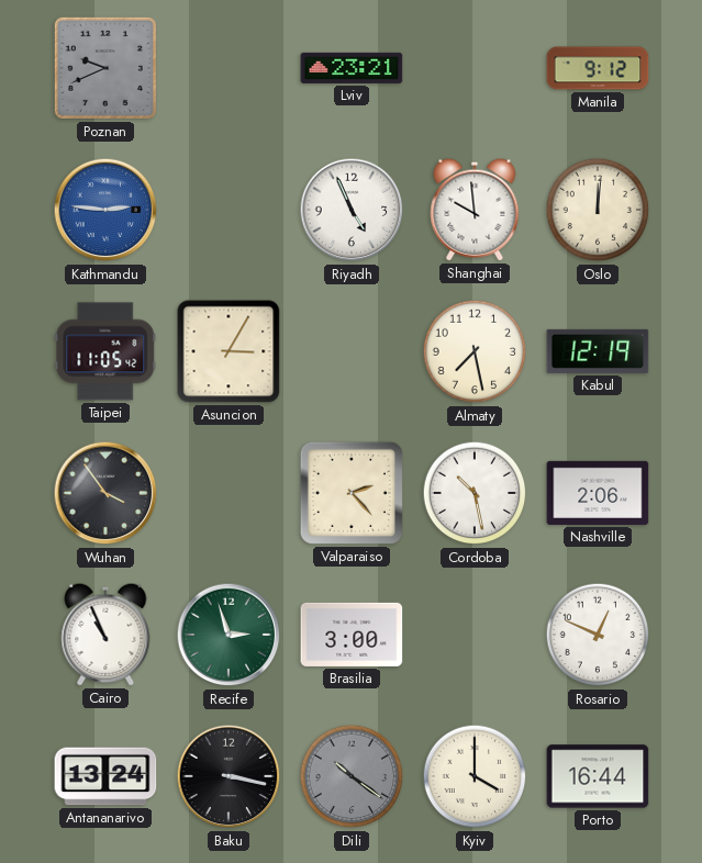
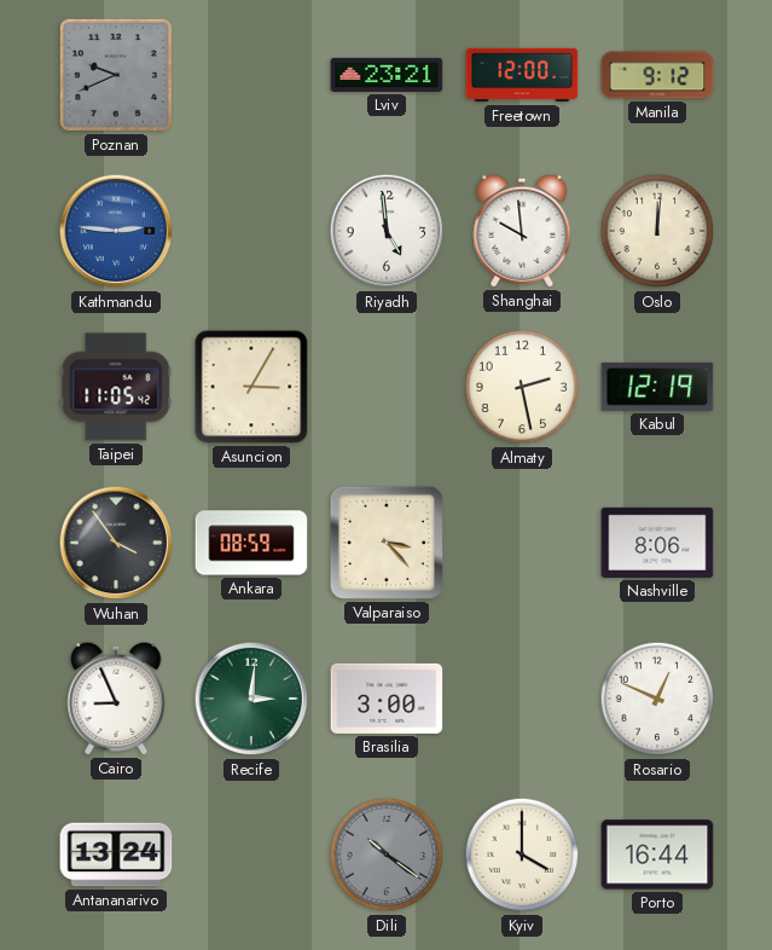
Freetown: none -> 12:00 (522, 75)
Riyadh: 4:56 -> 4:59 (387, 231)
Almaty: 7:28 -> 2:28 (522, 387)
Ankara: none -> 08:59 (251, 543)
Valparaiso: 2:23 -> 3:23 (387, 543)
Cordoba: 10:28 -> none (475, 493)
Nashville: 2:06 -> 8:06 (657, 543)
Cairo: 10:56 -> 8:56 (116, 699)
Recife: 2:57 -> 3:01 (251, 699)
Baku: 3:17 -> none (229, 776)
